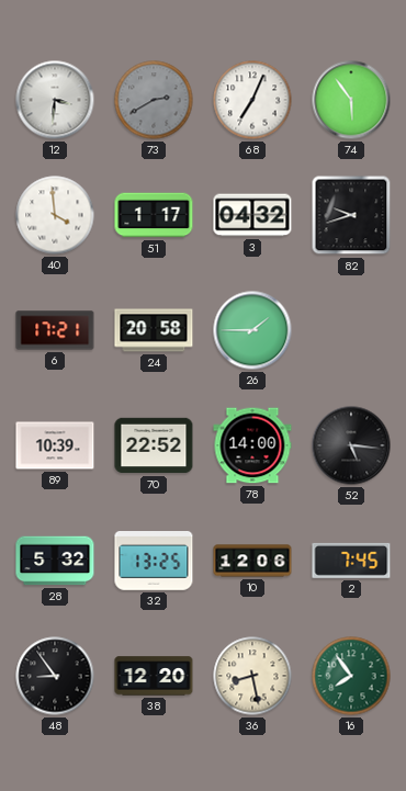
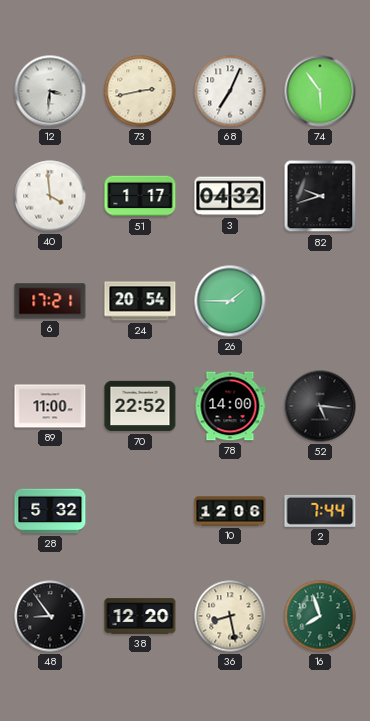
73: 2:40 -> 2:43 (140, 91)
73 dial: grey -> cream (140, 91)
24: 20:58 -> 20:54 (140, 301)
89: 10:39 -> 11:00 (50, 406)
32: 13:25 -> none (154, 562)
2: 7:45 -> 7:44 (320, 511)
16: 7:54 -> 7:57 (320, 616)
